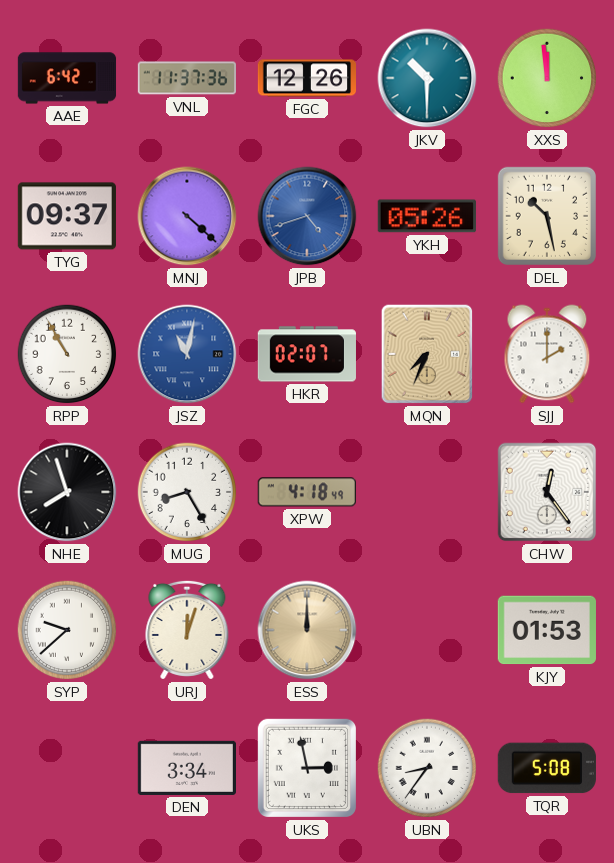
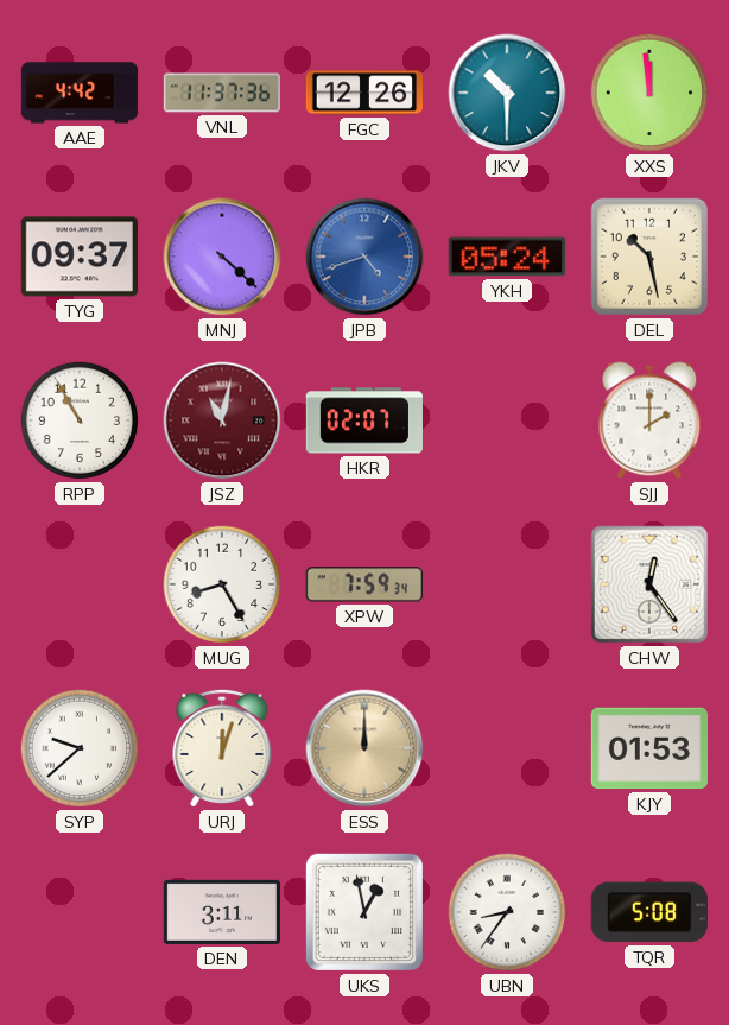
AAE: 6:42 -> 4:42 (80, 93)
YKH: 05:26 -> 05:24 (507, 257)
JSZ dial: blue -> burgundy (222, 420)
MQN: 7:34 -> none (427, 354)
NHE: 7:57 -> none (67, 492)
XPW: 4:18 -> 7:59 (364, 584)
DEN: 3:34 -> 3:11 (221, 912)
UKS: 2:58 -> 12:58 (364, 912)
